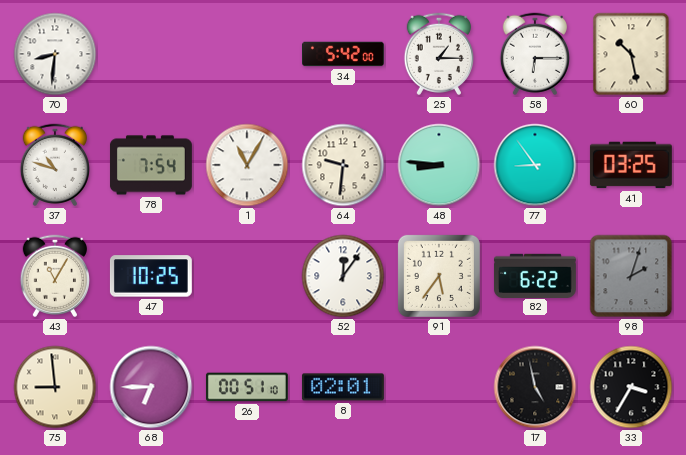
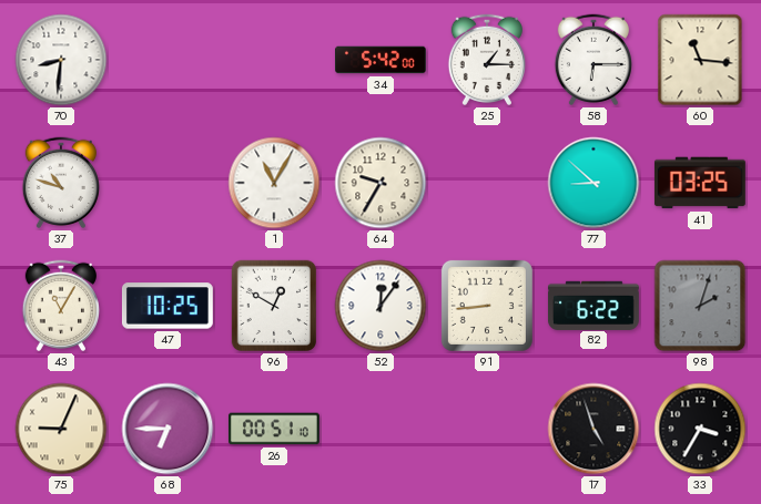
60: 10:28 -> 11:16 (700, 60)
78: 7:54 -> none (151, 165)
64: 9:31 -> 9:35 (380, 183)
48: 8:46 -> none (439, 165)
77: 8:54 -> 8:52 (593, 183)
96: none -> 12:50 (273, 306)
91: 5:36 -> 8:44 (487, 306)
75: 8:59 -> 9:04 (61, 429)
8: 02:01 -> none (343, 387)
17: 4:58 -> 4:57 (593, 429)
